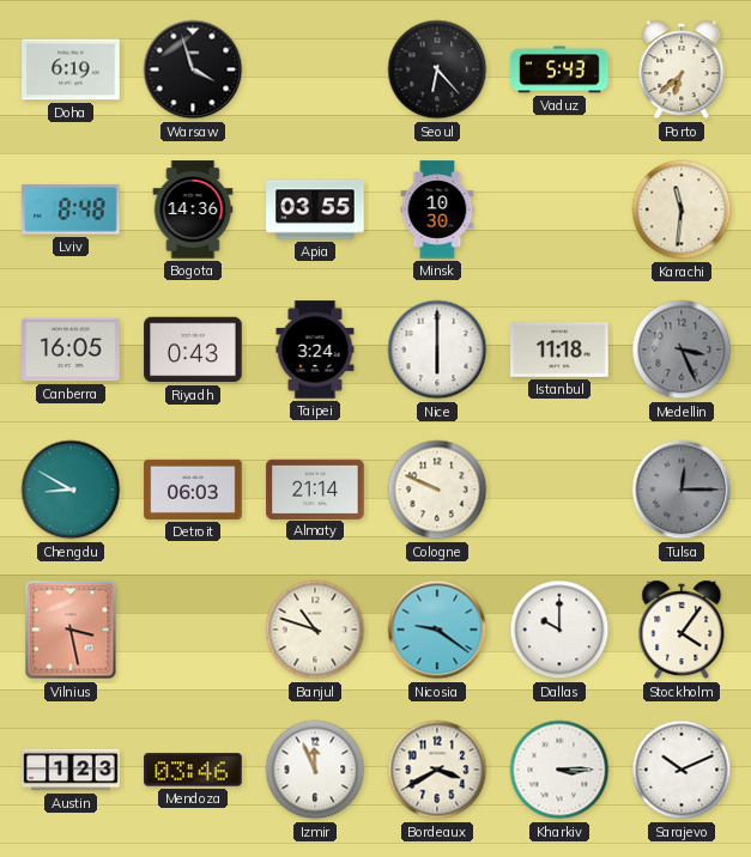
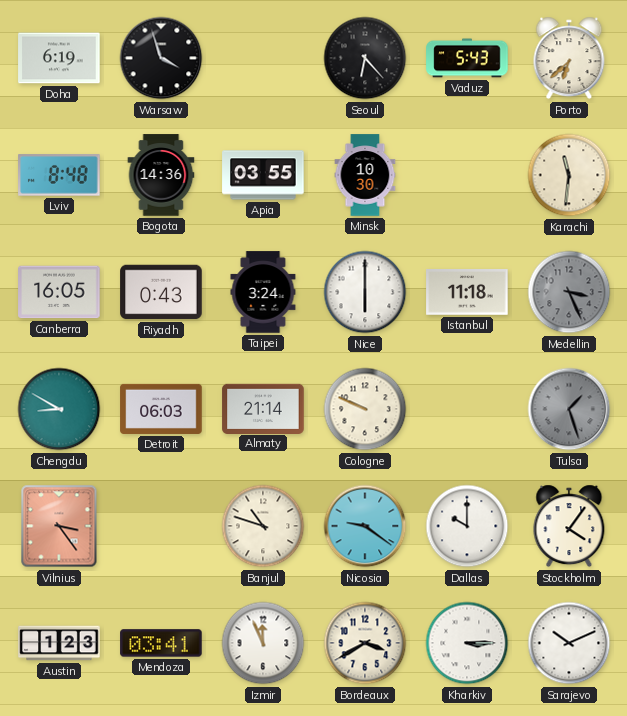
Tulsa: 12:15 -> 1:27 (569, 409)
Vilnius: 3:28 -> 3:24 (59, 526)
Mendoza: 03:46 -> 03:41 (161, 643)
